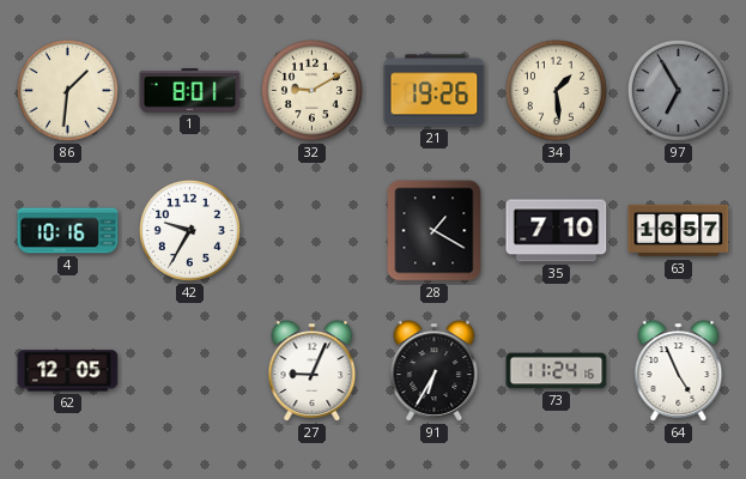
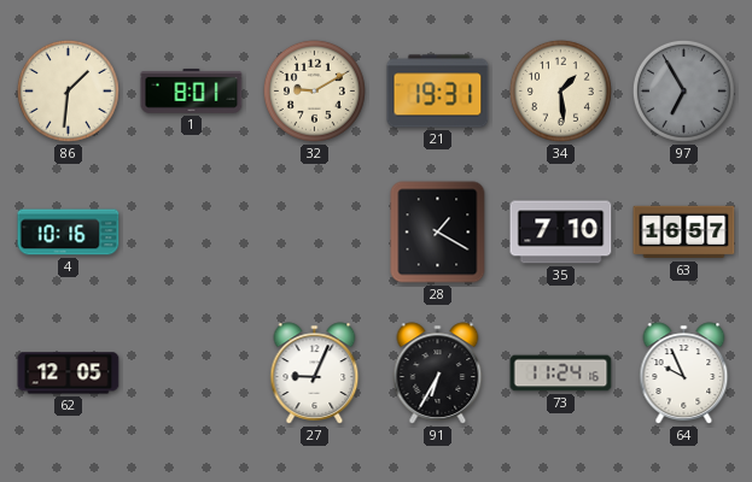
21: 19:26 -> 19:31 (438, 92)
42: 9:35 -> none (189, 230)
64: 4:56 -> 9:56 (684, 374)
